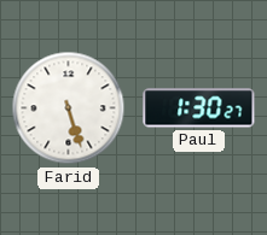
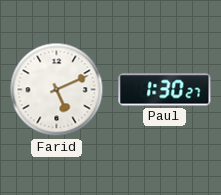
Farid: 5:27 -> 5:11 (57, 90)
